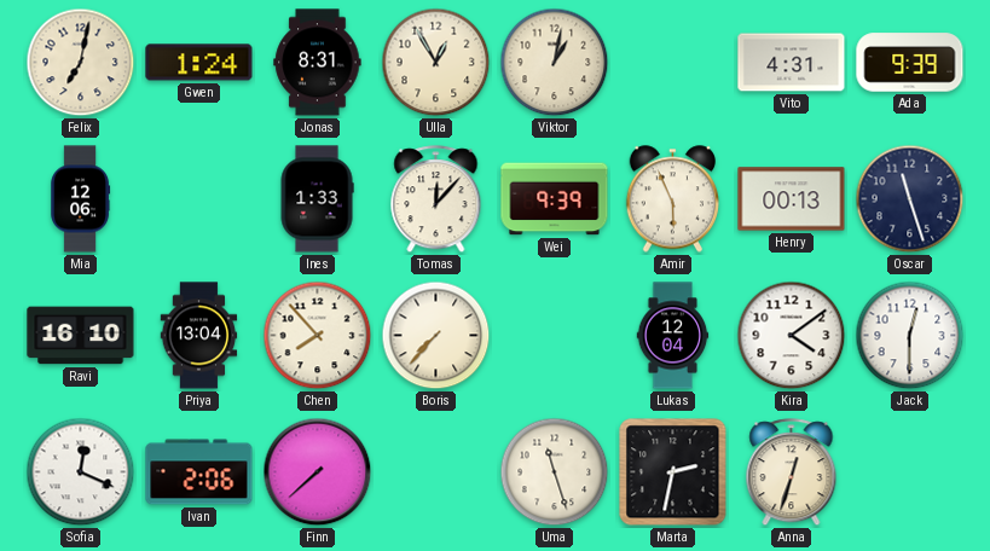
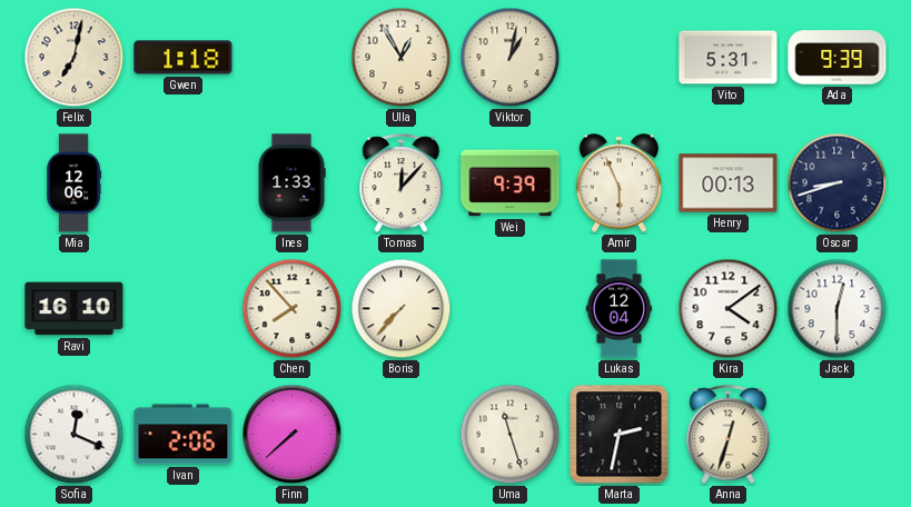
Gwen: 1:24 -> 1:18 (184, 58)
Jonas: 8:31 -> none (318, 63)
Vito: 4:31 -> 5:31 (729, 58)
Oscar: 11:27 -> 8:42 (838, 183)
Priya: 13:04 -> none (199, 336)
